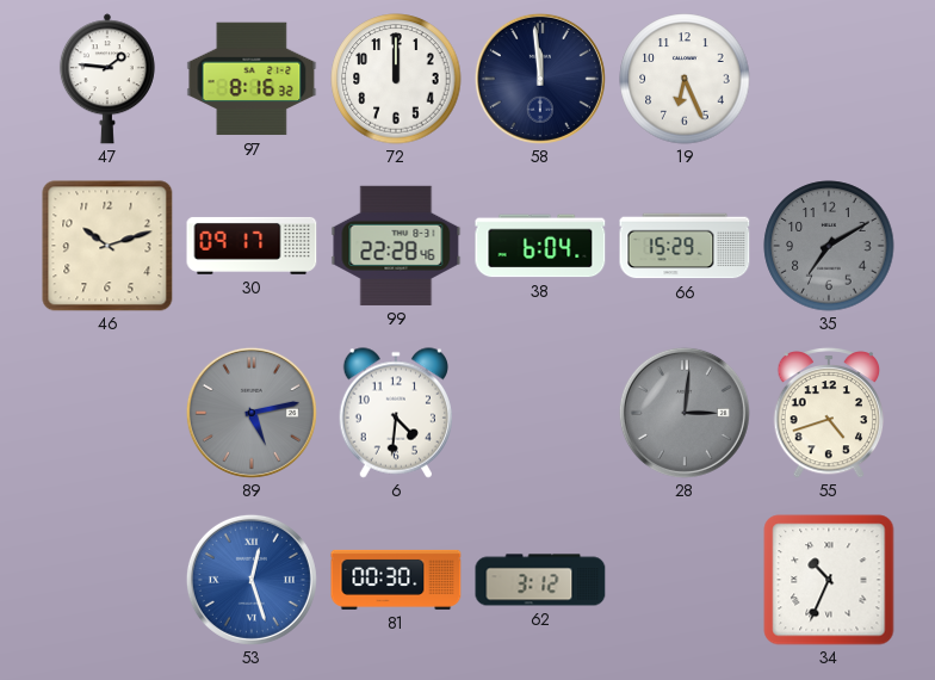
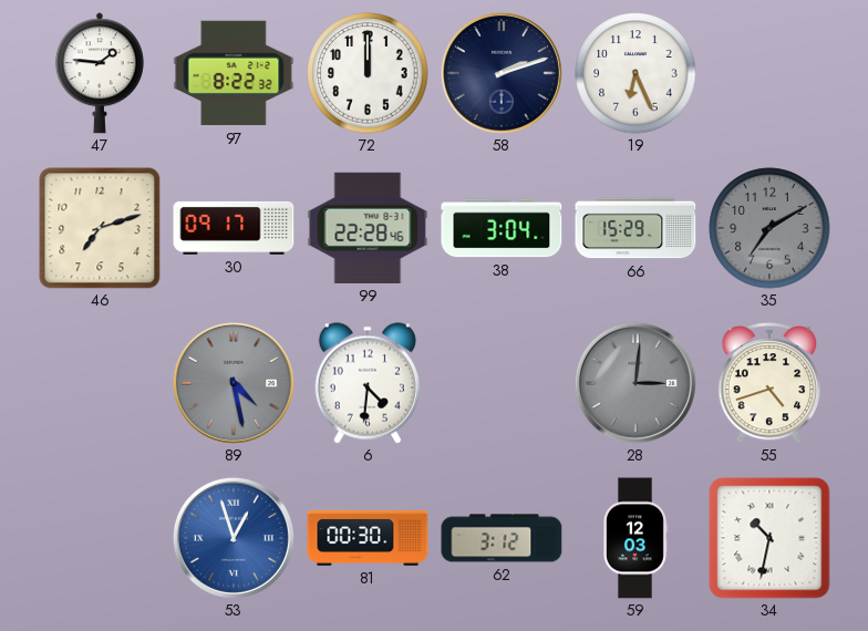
97: 8:16 -> 8:22 (234, 73)
58: 11:59 -> 2:12 (502, 73)
46: 10:12 -> 7:12 (100, 228)
38: 6:04 -> 3:04 (502, 228)
89: 5:13 -> 4:28 (234, 383)
53: 12:27 -> 12:57 (234, 538)
59: none -> 12:03 (635, 538)
34: 10:34 -> 10:32 (769, 538)
